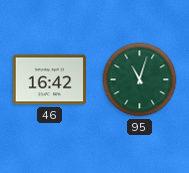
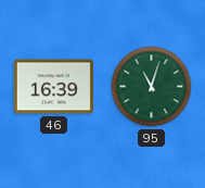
46: 16:42 -> 16:39 (53, 87)
